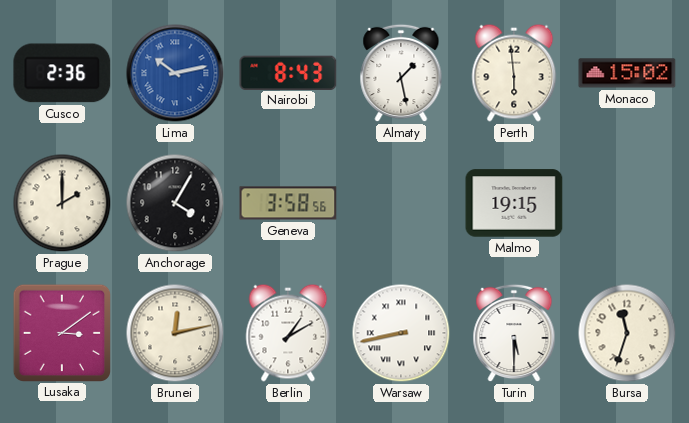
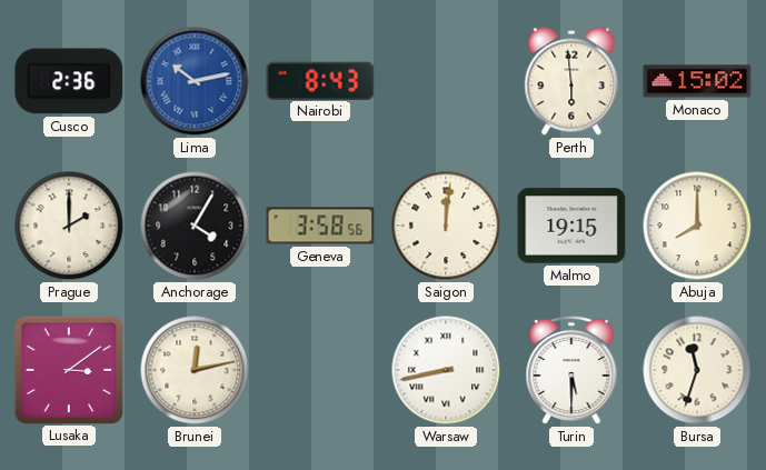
Almaty: 1:28 -> none (401, 73)
Saigon: none -> 12:01 (446, 226)
Abuja: none -> 8:00 (697, 226)
Berlin: 1:10 -> none (288, 333)
